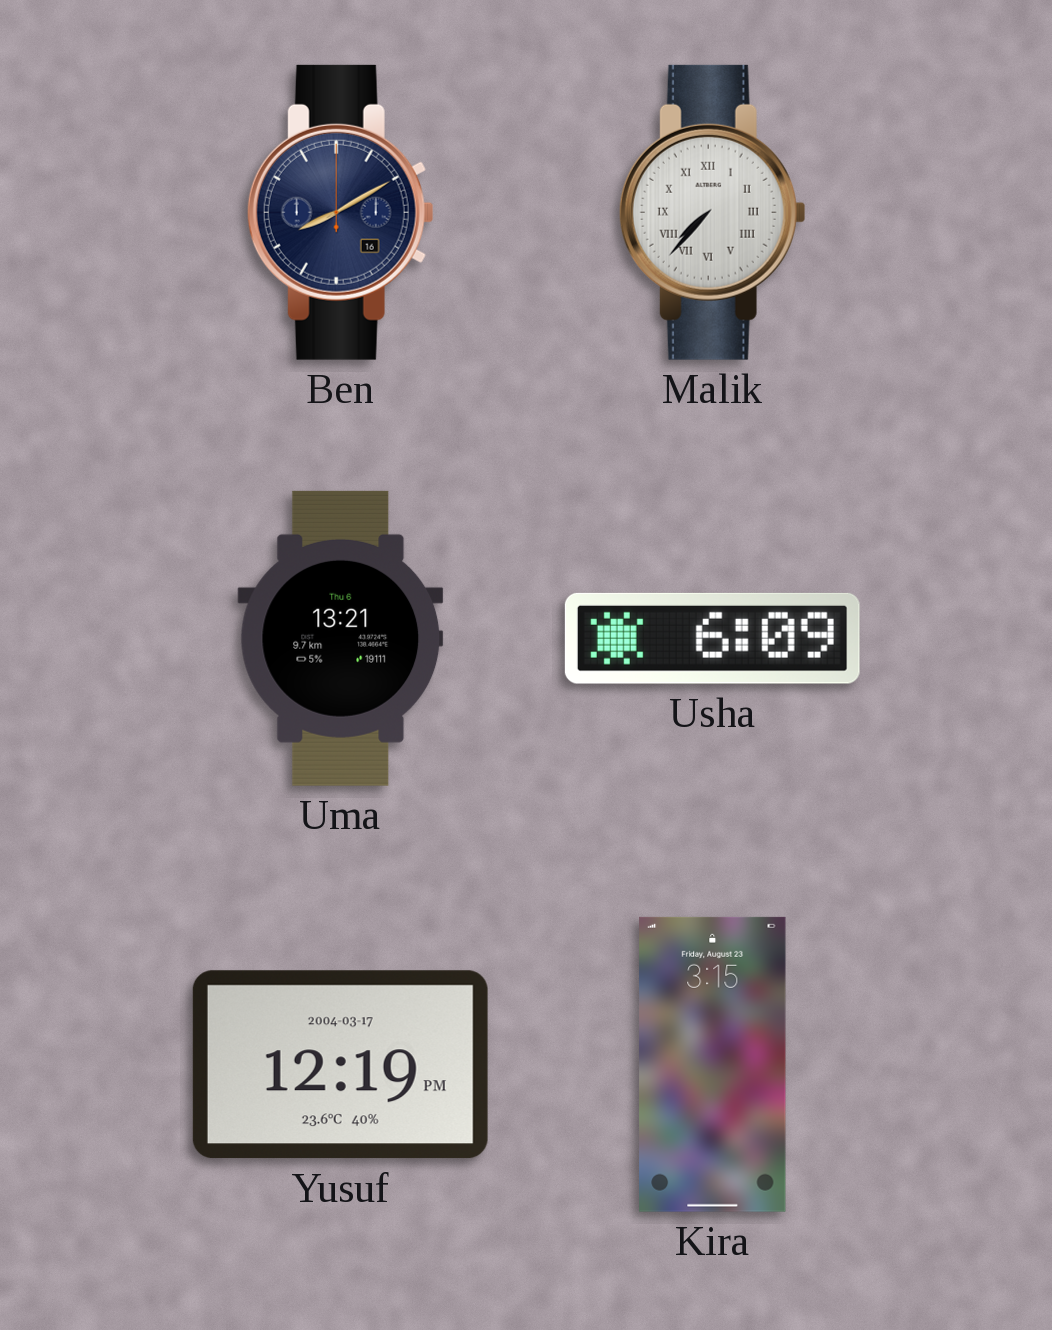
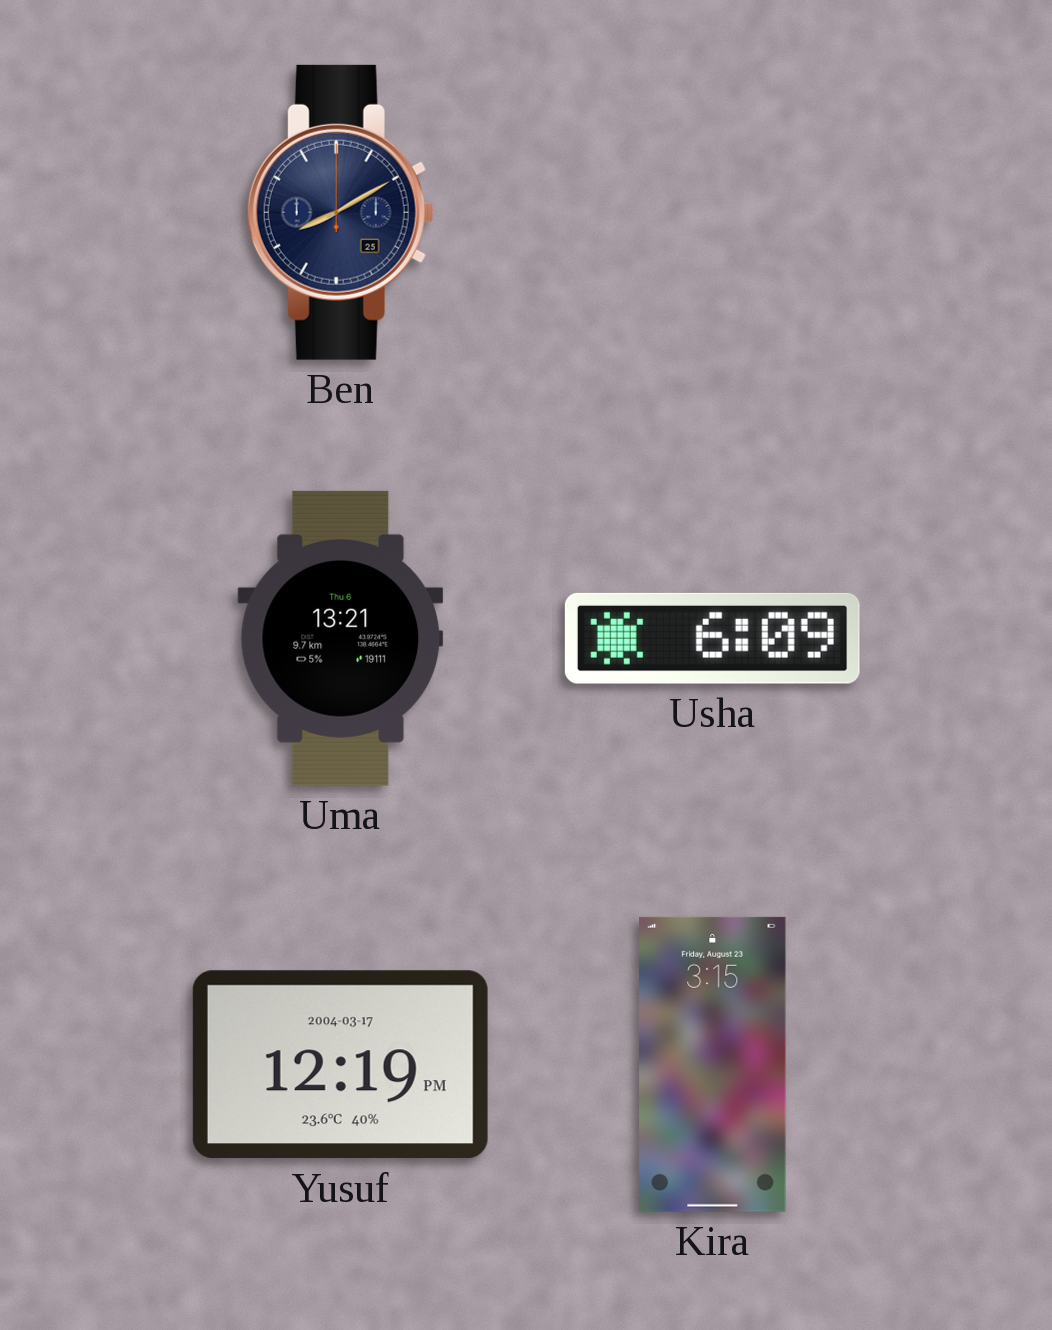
Ben date: 16 -> 25 (340, 212)
Malik: 7:37 -> none (712, 212)
